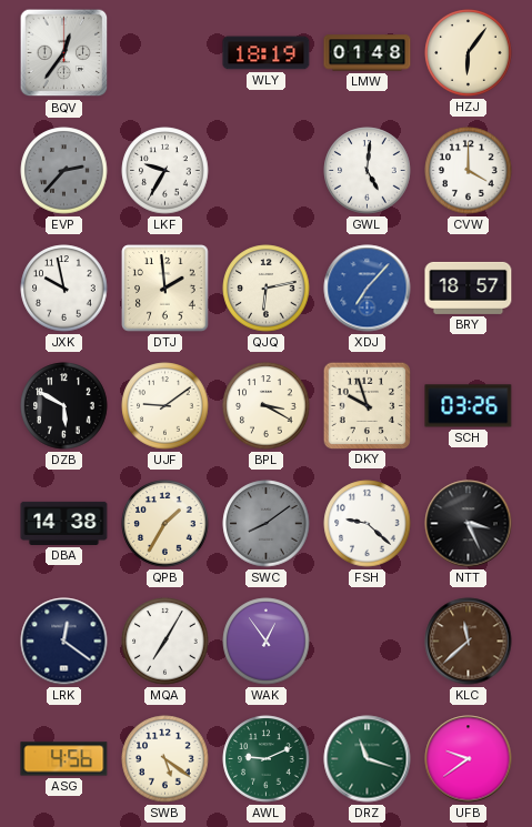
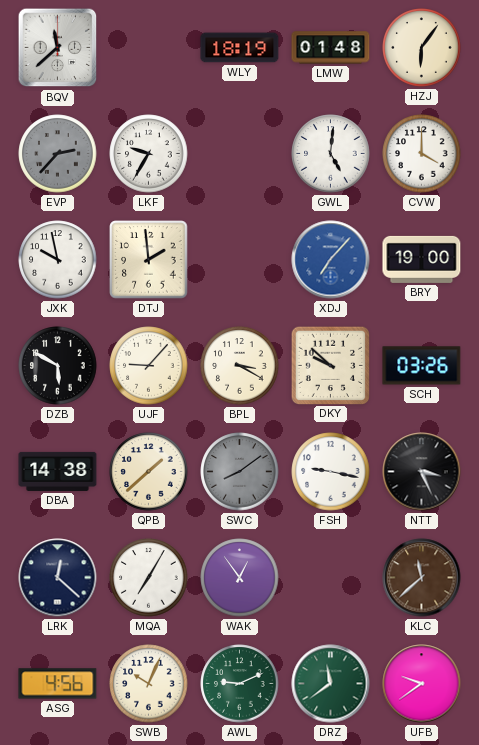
BQV: 12:36 -> 11:38 (58, 48)
QJQ: 6:13 -> none (267, 289)
BRY: 18:57 -> 19:00 (422, 259)
UJF: 9:09 -> 9:07 (149, 366)
DKY: 9:57 -> 9:52 (330, 365)
QPB: 1:35 -> 1:38 (149, 472)
FSH: 9:22 -> 9:17 (331, 472)
LRK: 12:21 -> 12:22 (58, 578)
SWB: 5:21 -> 10:04 (149, 684)
DRZ: 11:18 -> 11:39 (331, 684)
